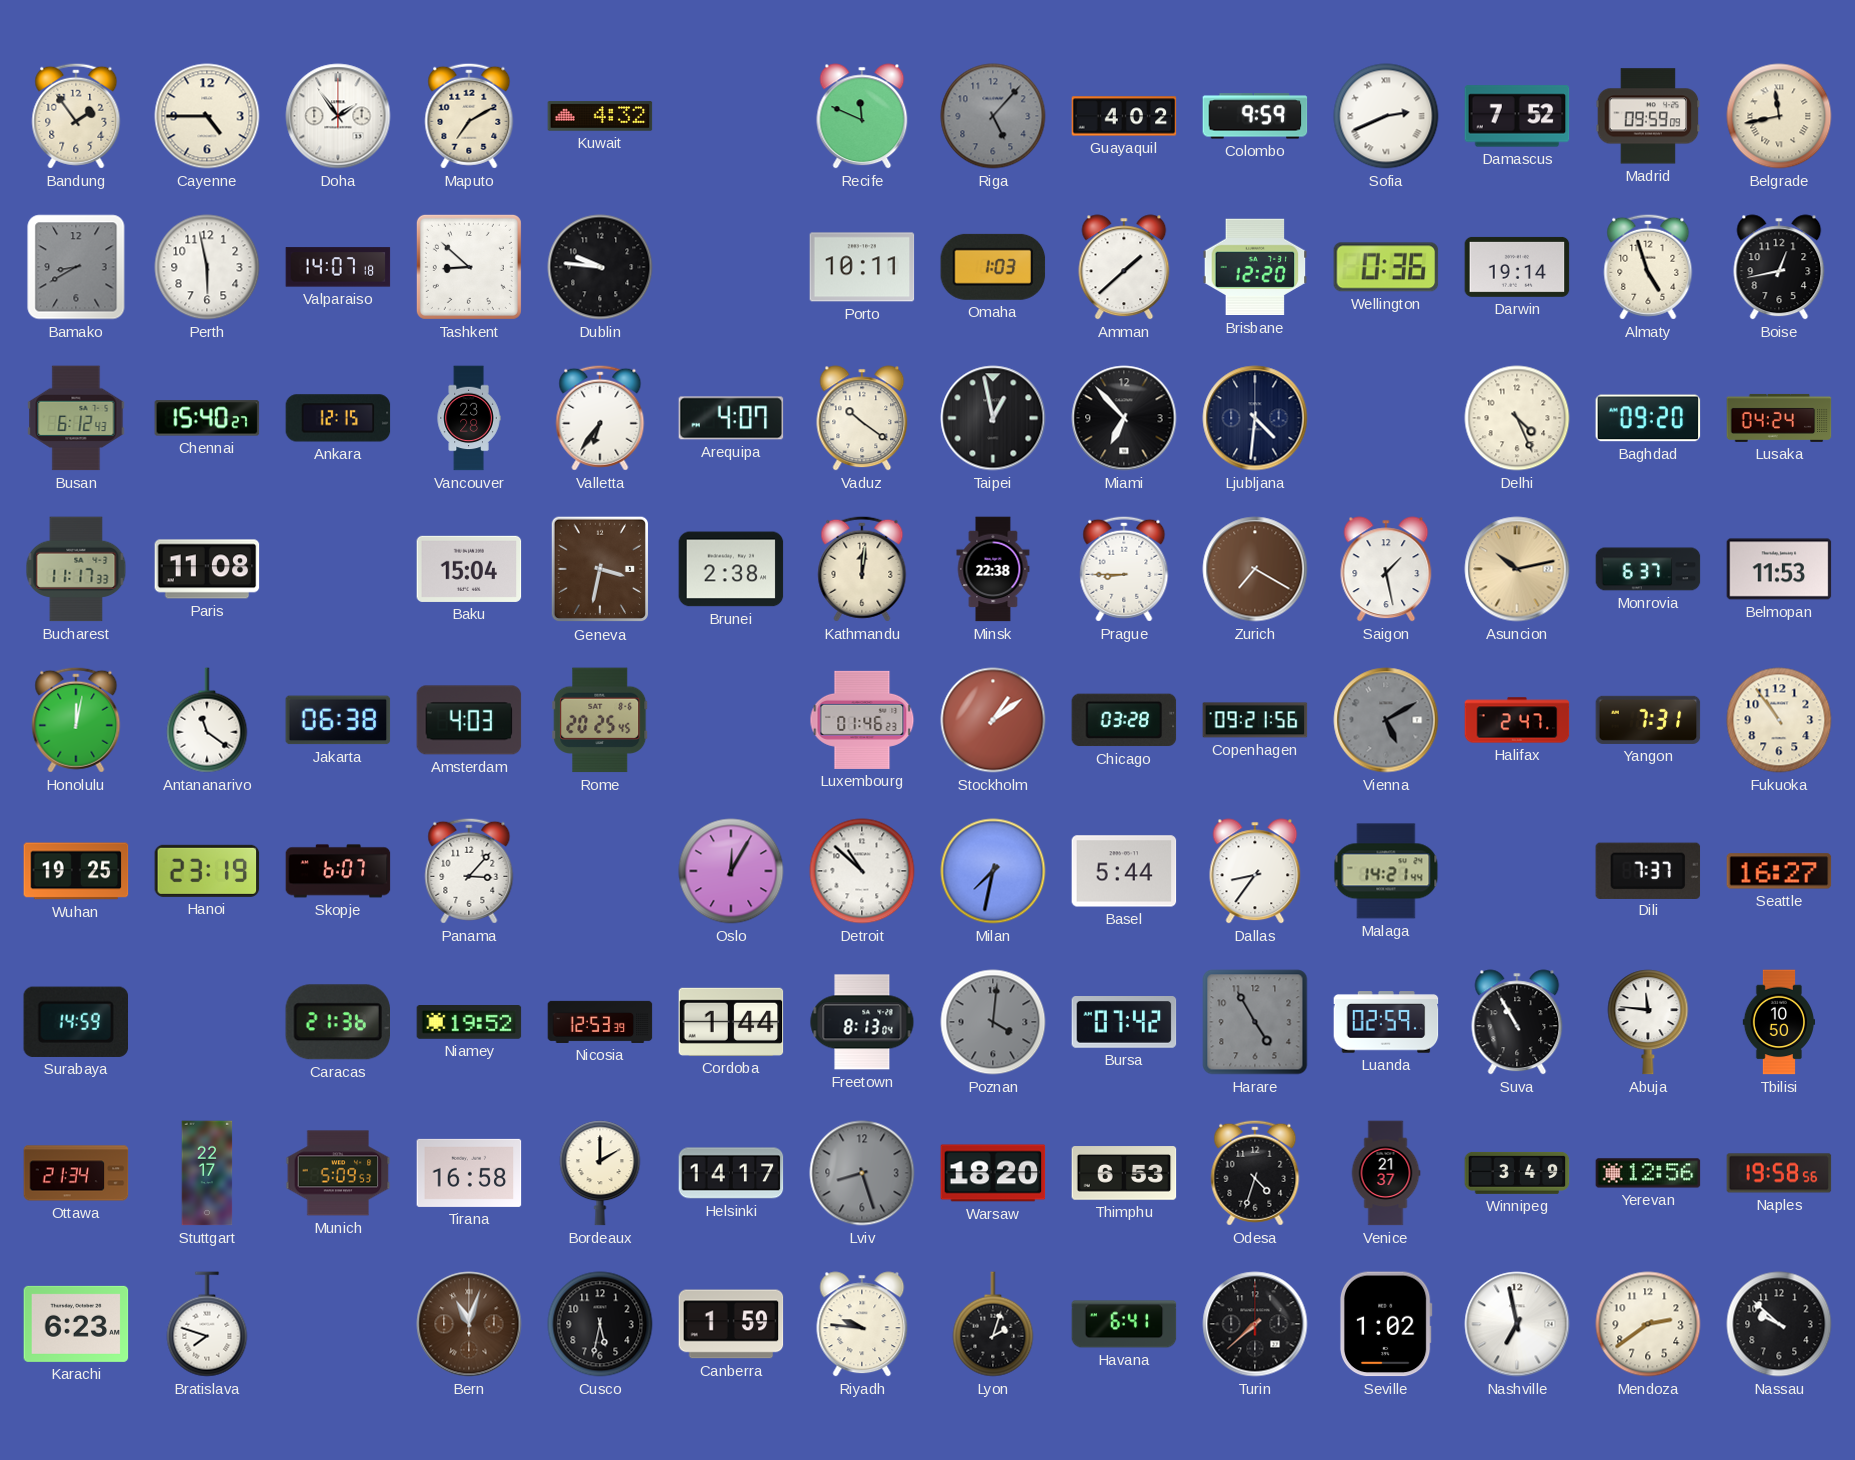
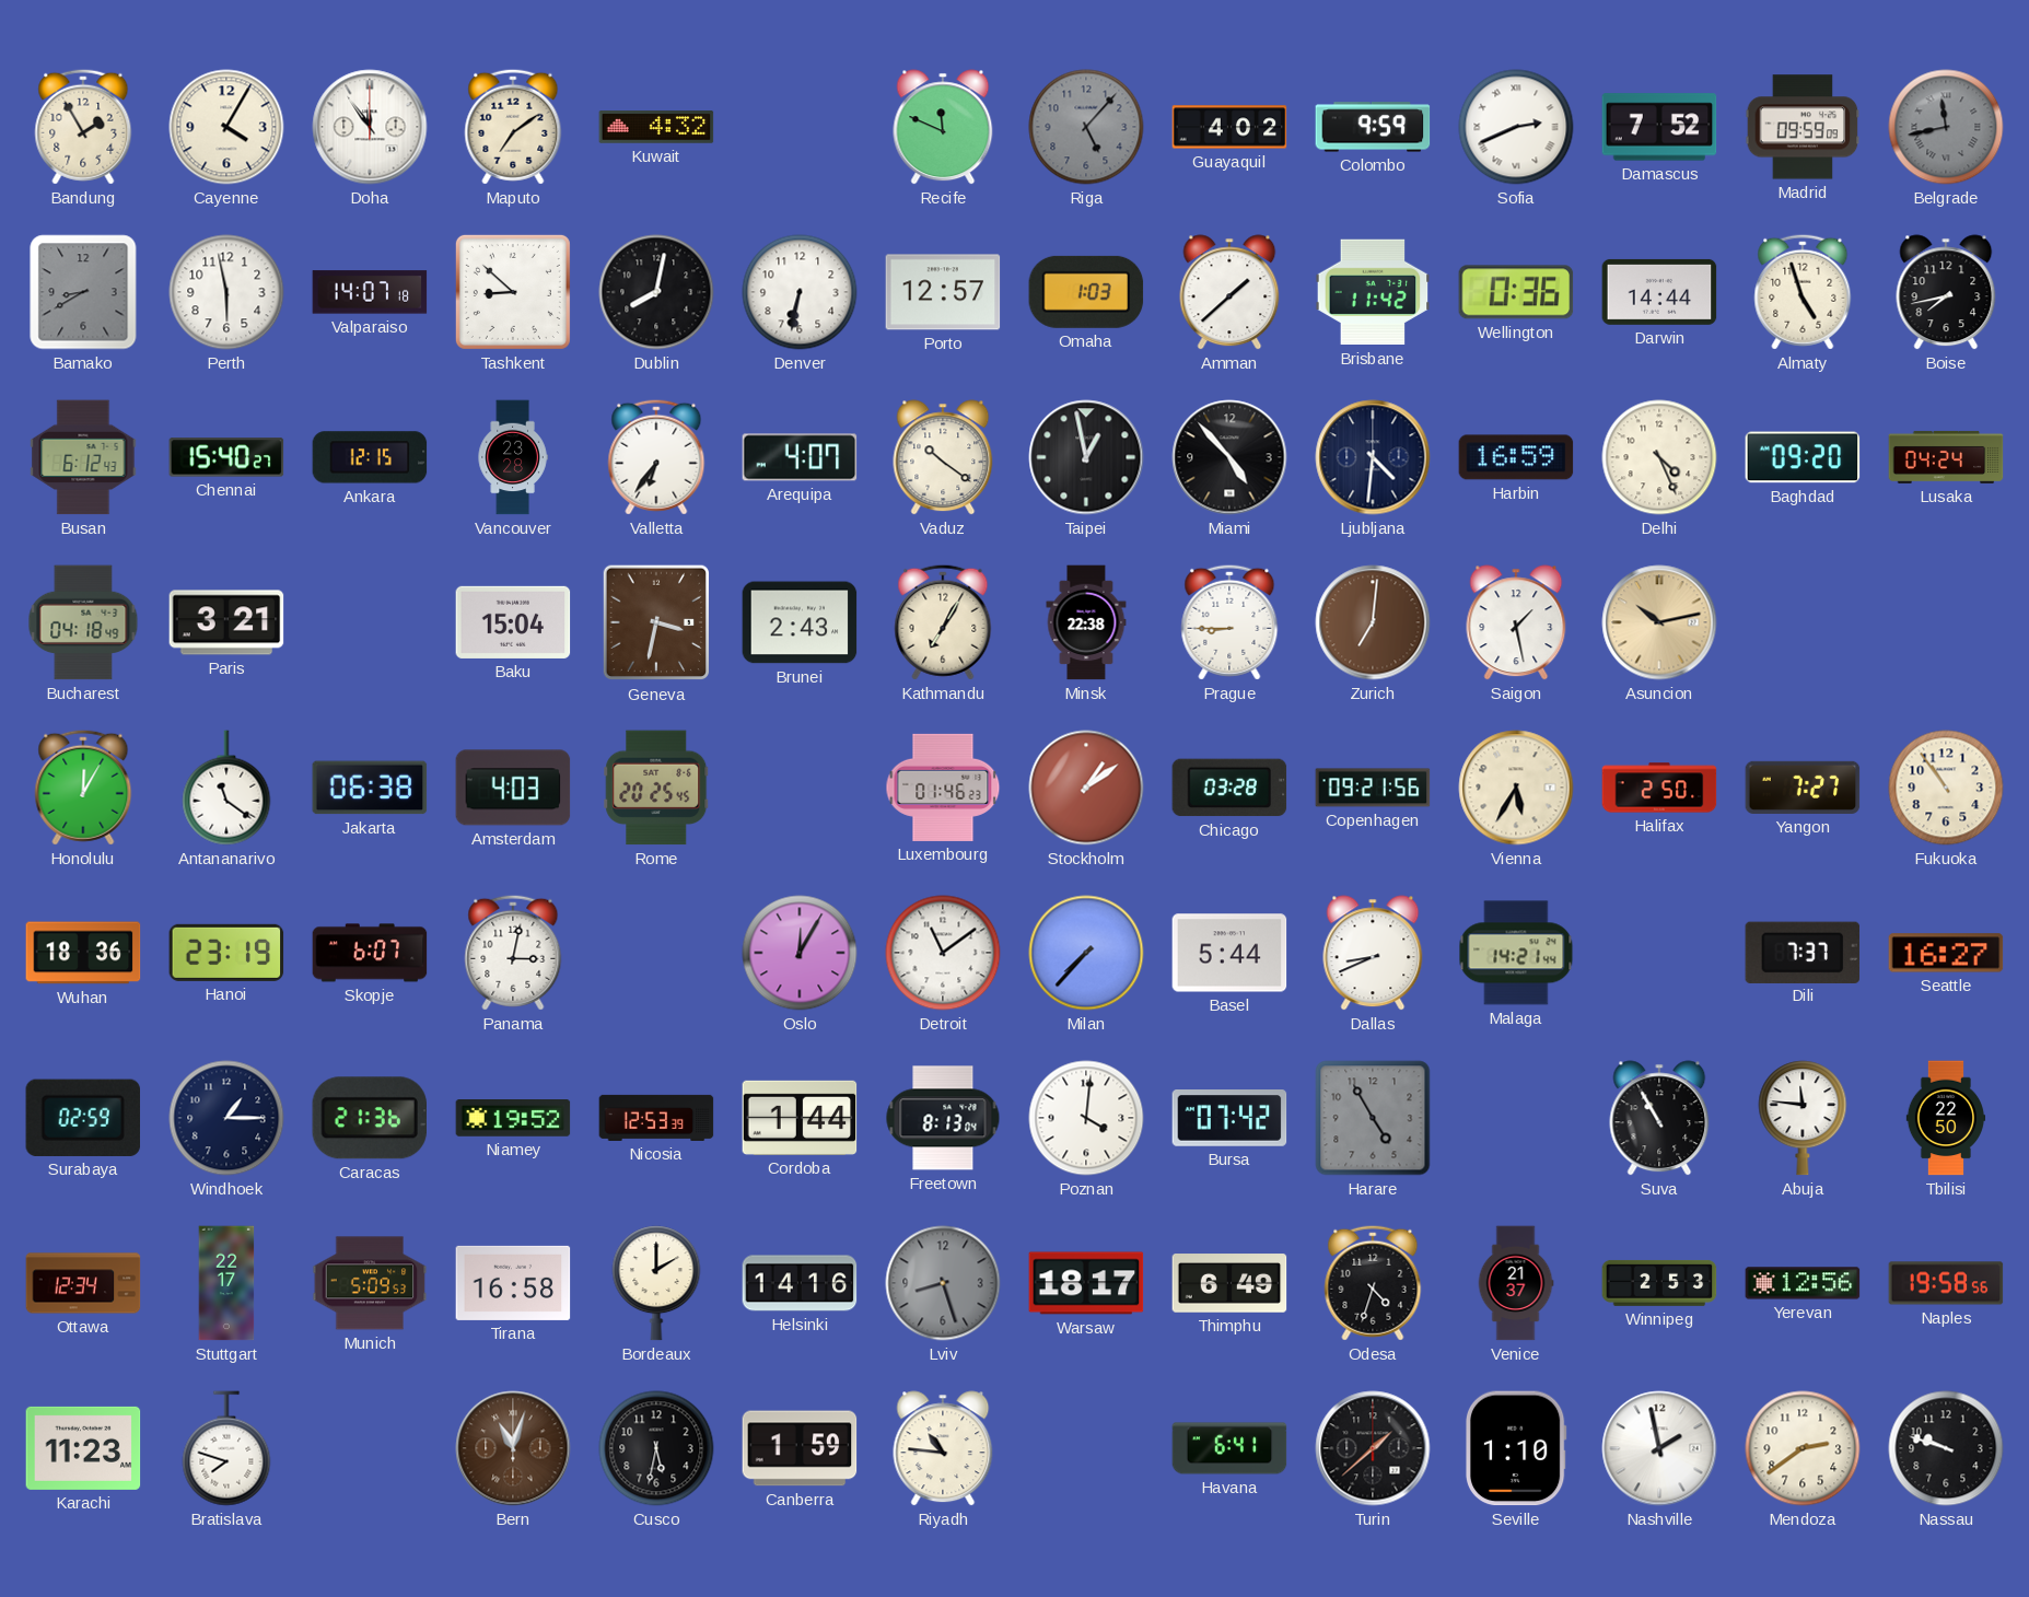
Bandung: 1:54 -> 1:55 (83, 127)
Cayenne: 4:45 -> 4:05 (226, 127)
Doha: 1:54 -> 11:54 (370, 127)
Maputo: 7:10 -> 7:09 (513, 127)
Belgrade dial: cream -> grey (1946, 127)
Dublin: 9:46 -> 8:02 (656, 292)
Denver: none -> 6:32 (800, 292)
Porto: 10:11 -> 12:57 (943, 292)
Brisbane: 12:20 -> 11:42 (1373, 292)
Darwin: 19:14 -> 14:44 (1659, 292)
Boise: 12:43 -> 7:43 (1946, 292)
Miami: 6:53 -> 4:53 (1229, 457)
Harbin: none -> 16:59 (1516, 457)
Bucharest: 11:17 -> 04:18 (83, 622)
Paris: 11:08 -> 3:21 (226, 622)
Brunei: 2:38 -> 2:43 (800, 622)
Kathmandu: 12:01 -> 7:05 (943, 622)
Zurich: 7:20 -> 7:01 (1373, 622)
Monrovia: 6:37 -> none (1648, 569)
Belmopan: 11:53 -> none (1779, 569)
Honolulu: 12:02 -> 12:05 (83, 788)
Vienna: 5:10 -> 5:35 (1516, 788)
Vienna dial: grey -> cream (1516, 788)
Halifax: 2:47 -> 2:50 (1659, 788)
Yangon: 7:31 -> 7:27 (1803, 788)
Wuhan: 19:25 -> 18:36 (83, 953)
Panama: 3:07 -> 3:02 (513, 953)
Detroit: 10:52 -> 11:09 (943, 953)
Milan: 7:32 -> 7:37 (1086, 953)
Dallas: 8:36 -> 8:41 (1373, 953)
Surabaya: 14:59 -> 02:59 (82, 1118)
Windhoek: none -> 1:15 (226, 1118)
Poznan dial: grey -> white (1086, 1118)
Luanda: 02:59 -> none (1386, 1022)
Tbilisi: 10:50 -> 22:50 (1946, 1118)
Ottawa: 21:34 -> 12:34 (83, 1283)
Helsinki: 14:17 -> 14:16 (800, 1283)
Warsaw: 18:20 -> 18:17 (1086, 1283)
Thimphu: 6:53 -> 6:49 (1229, 1283)
Winnipeg: 3:49 -> 2:53 (1659, 1283)
Karachi: 6:23 -> 11:23 (83, 1448)
Riyadh: 9:46 -> 10:46 (943, 1448)
Lyon: 2:03 -> none (993, 1324)
Turin: 7:38 -> 1:38 (1373, 1448)
Seville: 1:02 -> 1:10 (1516, 1448)
Nashville: 6:58 -> 1:58 (1659, 1448)
Nassau: 9:52 -> 9:48 (1946, 1448)
